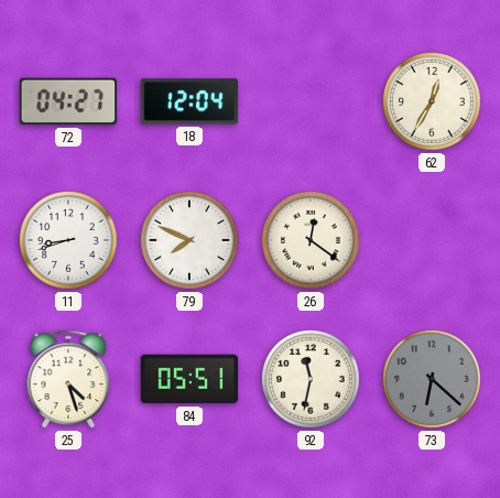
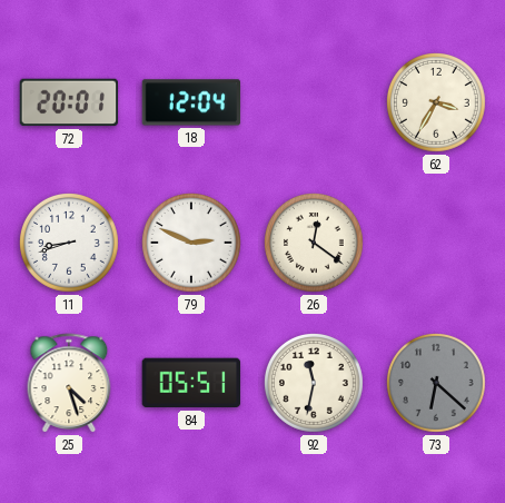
72: 04:27 -> 20:01 (69, 102)
62: 12:35 -> 3:35 (437, 103)
79: 7:49 -> 2:49 (192, 244)
